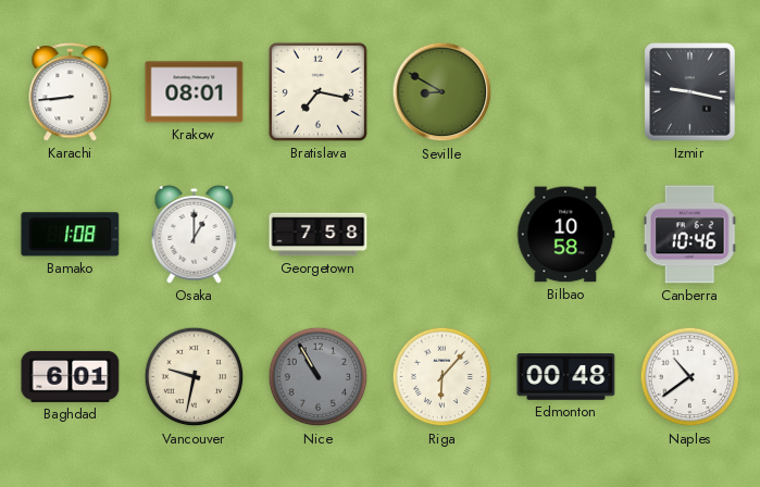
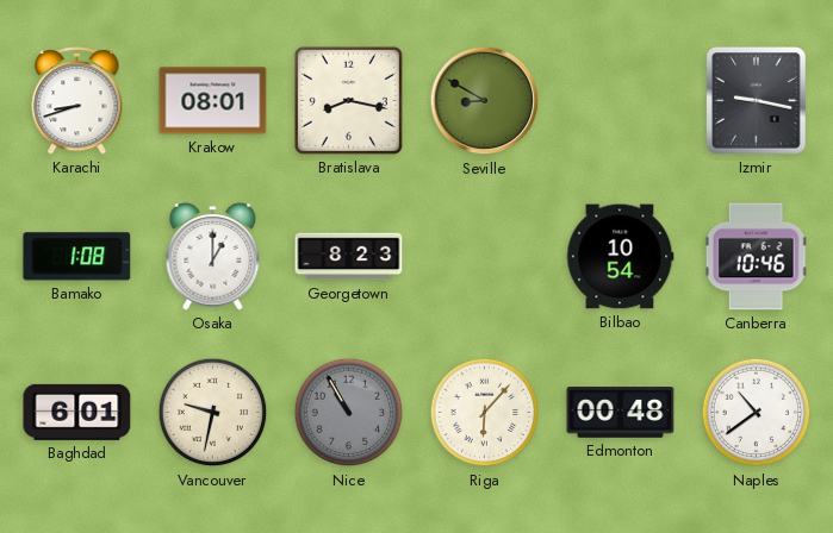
Karachi: 8:44 -> 8:42 (77, 101)
Bratislava: 7:17 -> 8:17 (348, 100)
Georgetown: 7:58 -> 8:23 (349, 257)
Bilbao: 10:58 -> 10:54 (621, 257)
